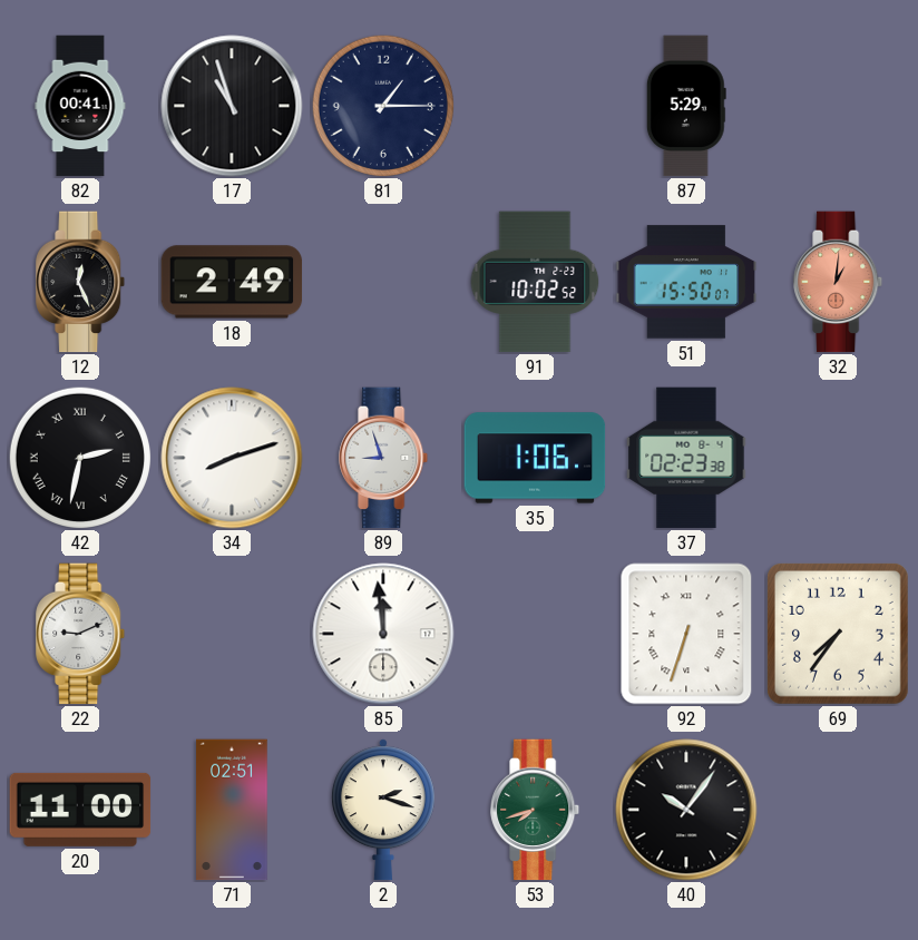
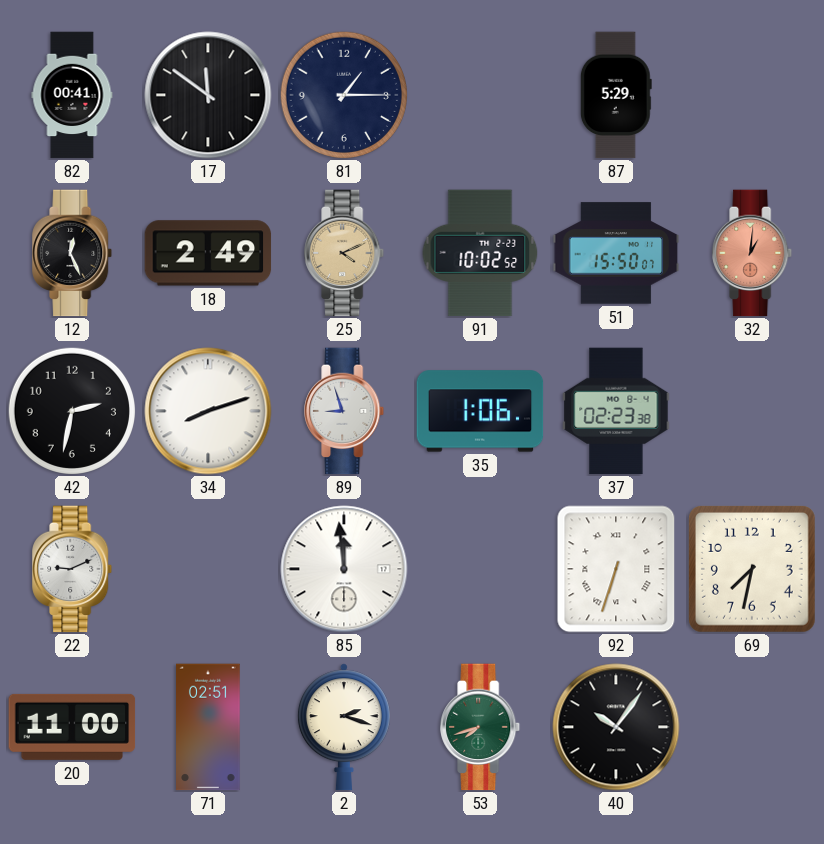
17: 10:57 -> 11:51 (208, 95)
25: none -> 4:11 (345, 253)
42 numerals: Roman -> Arabic (71, 410)
69: 7:36 -> 7:32 (752, 569)
